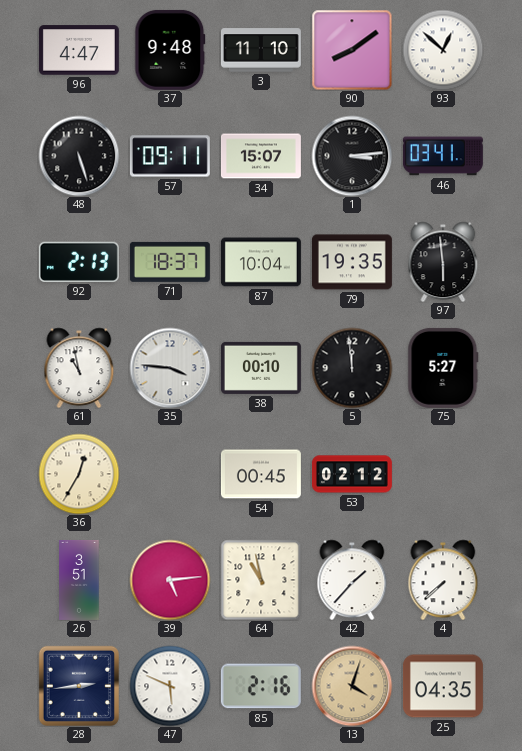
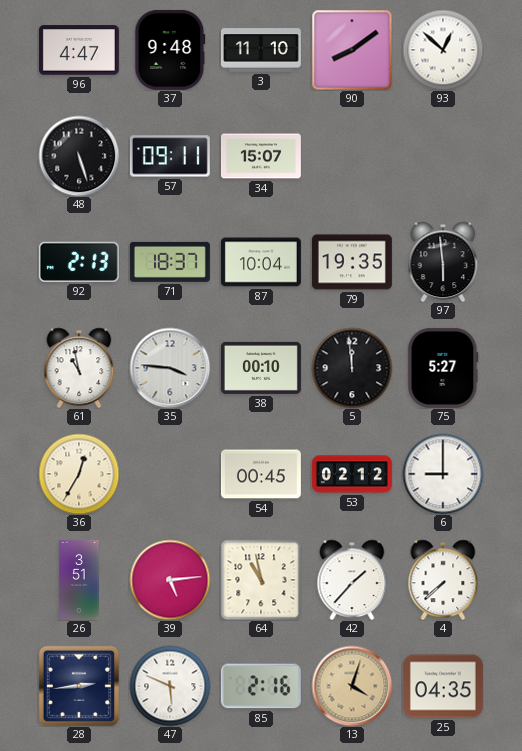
1: 3:14 -> none (352, 156)
46: 03:41 -> none (443, 156)
6: none -> 9:00 (443, 474)
